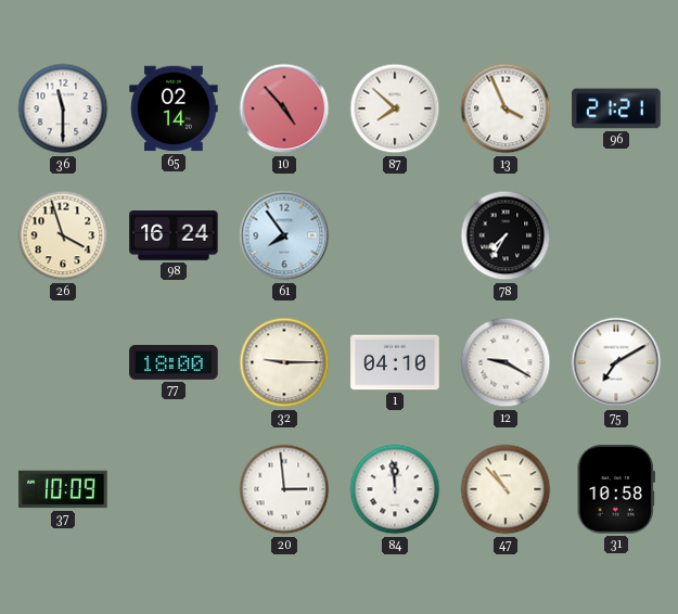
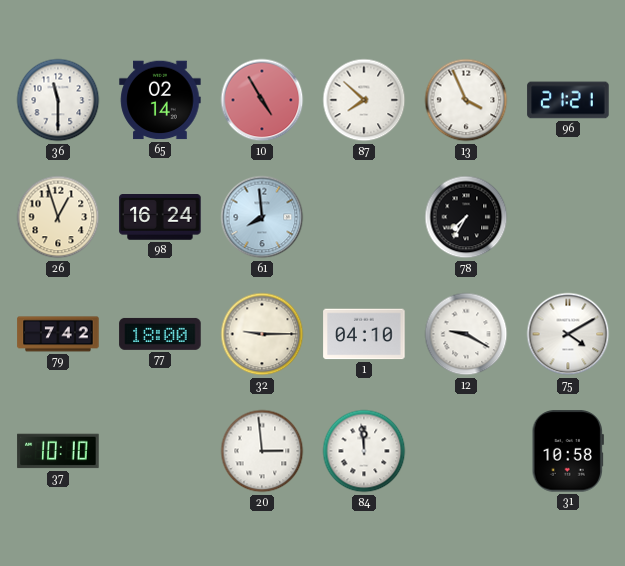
10: 4:53 -> 4:55 (262, 100)
26: 3:57 -> 12:57 (58, 217)
61: 7:54 -> 7:59 (262, 217)
79: none -> 7:42 (58, 334)
75: 7:10 -> 4:10 (568, 334)
37: 10:09 -> 10:10 (58, 451)
47: 10:53 -> none (506, 489)
